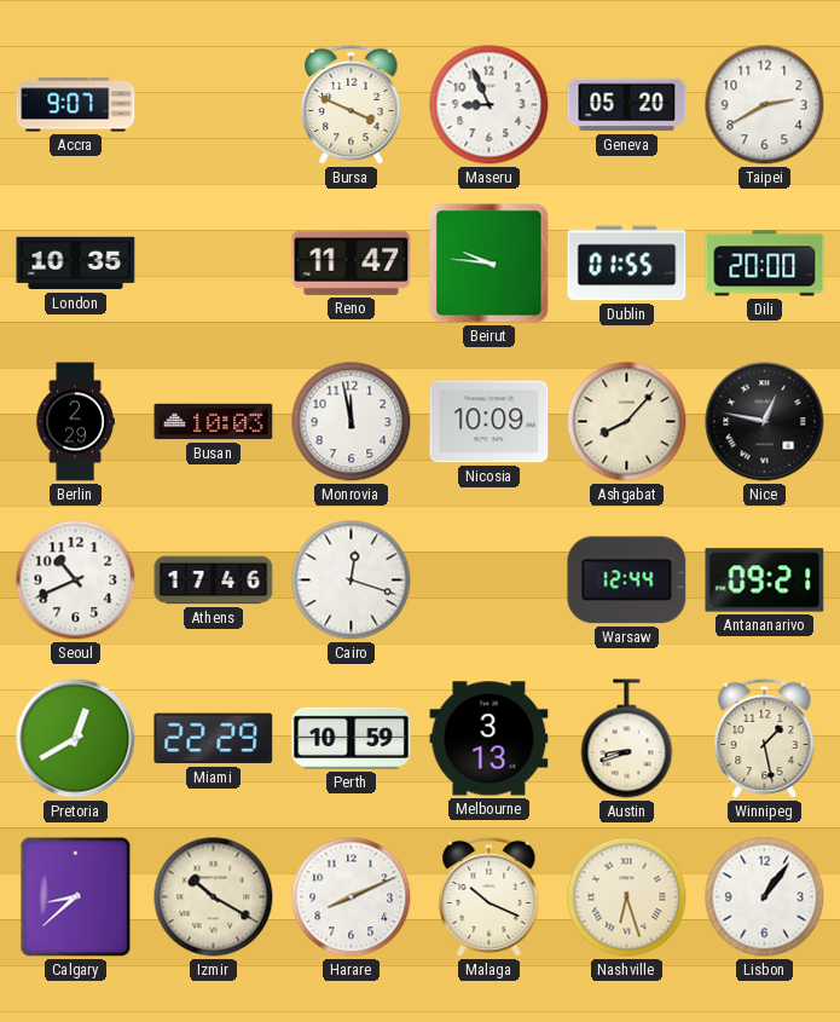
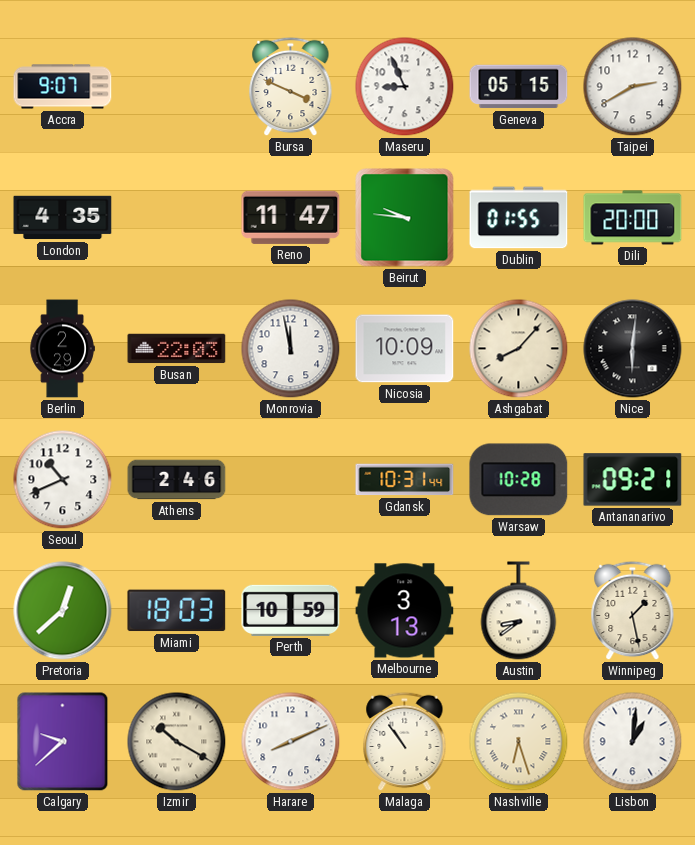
Geneva: 05:20 -> 05:15 (519, 87)
London: 10:35 -> 4:35 (63, 218)
Busan: 10:03 -> 22:03 (177, 349)
Nice: 12:47 -> 6:01 (633, 349)
Athens: 17:46 -> 2:46 (177, 480)
Cairo: 12:18 -> none (352, 581)
Gdansk: none -> 10:31 (405, 480)
Warsaw: 12:44 -> 10:28 (519, 480)
Pretoria: 12:40 -> 12:38 (63, 611)
Miami: 22:29 -> 18:03 (177, 611)
Austin: 8:42 -> 8:39 (519, 611)
Calgary: 8:38 -> 9:38 (63, 742)
Malaga: 10:19 -> 10:54 (405, 742)
Lisbon: 1:06 -> 1:01 (633, 742)
